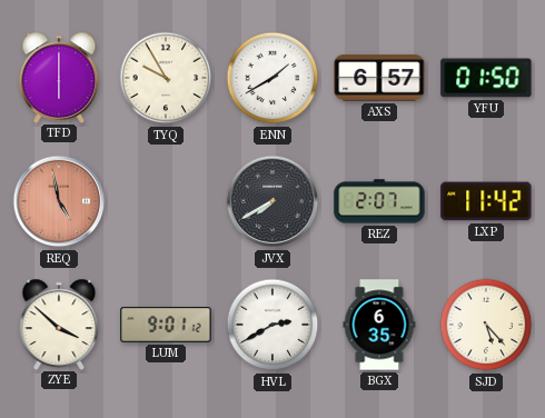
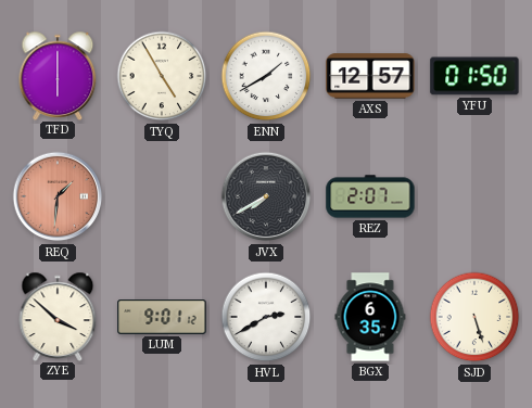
TYQ: 9:55 -> 4:55 (162, 76)
AXS: 6:57 -> 12:57 (370, 76)
REQ: 4:58 -> 1:31 (58, 196)
LXP: 11:42 -> none (486, 201)
SJD: 5:23 -> 5:27 (474, 317)
